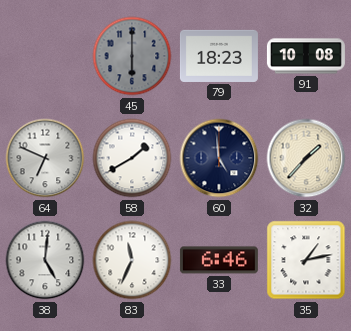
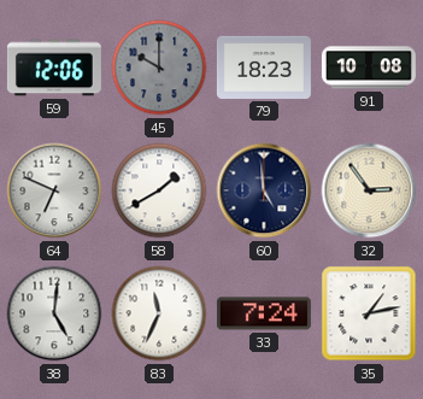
59: none -> 12:06 (54, 68)
45: 6:00 -> 10:00 (159, 68)
32: 1:37 -> 2:54 (369, 190)
33: 6:46 -> 7:24 (264, 313)
